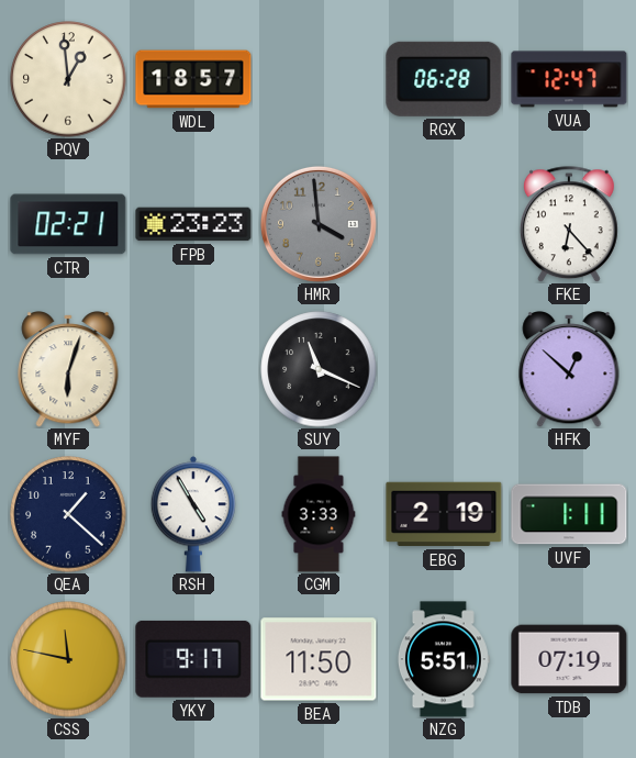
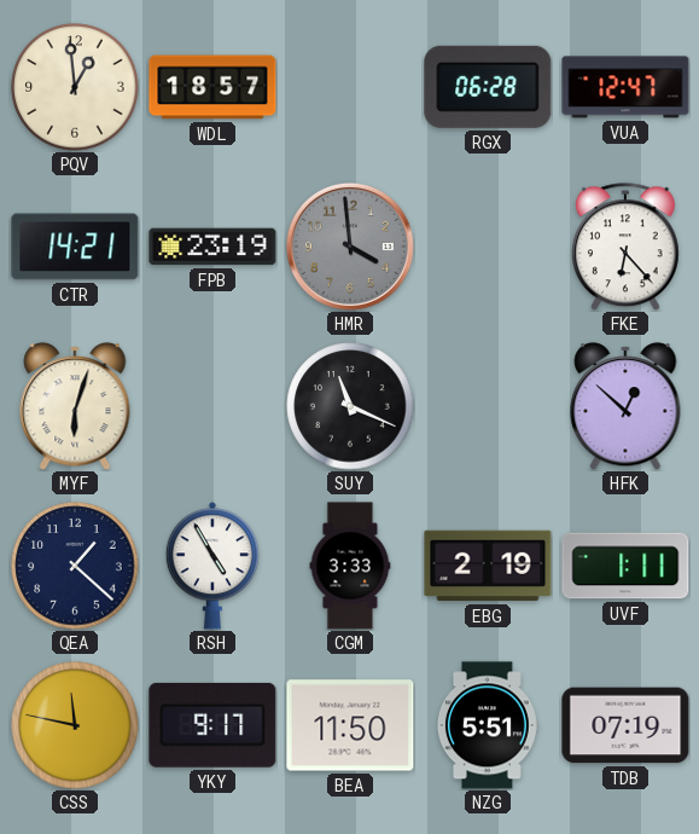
CTR: 02:21 -> 14:21 (75, 247)
FPB: 23:23 -> 23:19 (212, 247)
